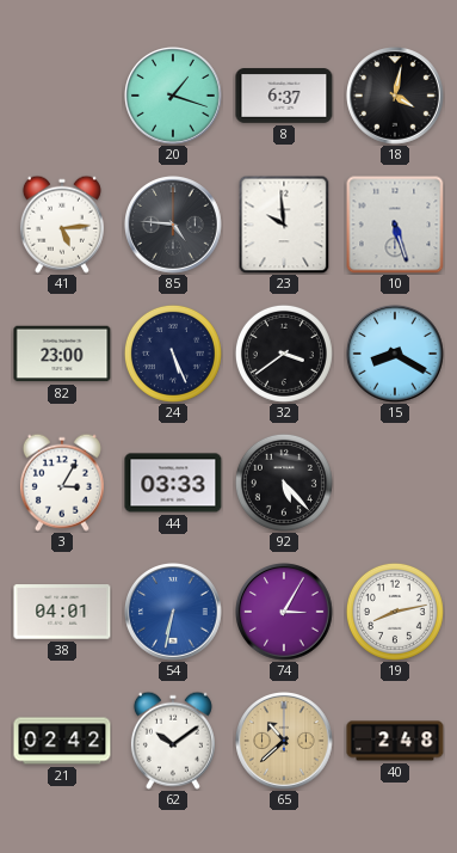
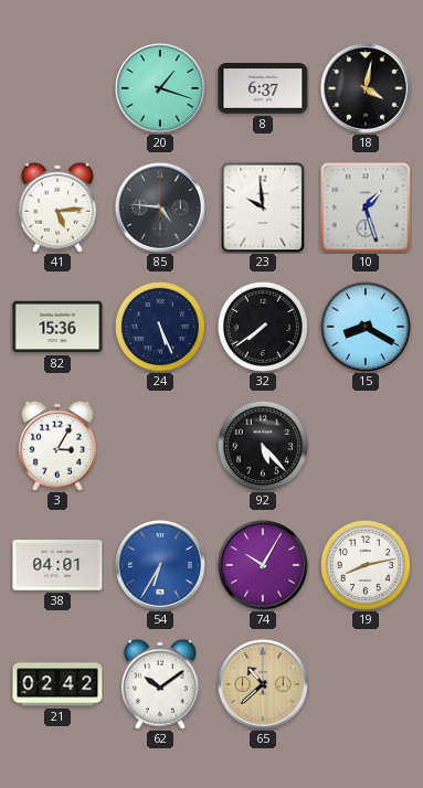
10: 5:27 -> 1:27 (366, 207)
82: 23:00 -> 15:36 (57, 327)
32: 3:39 -> 7:39 (263, 327)
44: 03:33 -> none (173, 483)
54: 6:32 -> 6:35 (161, 566)
74: 3:05 -> 10:05 (264, 566)
40: 2:48 -> none (395, 741)
